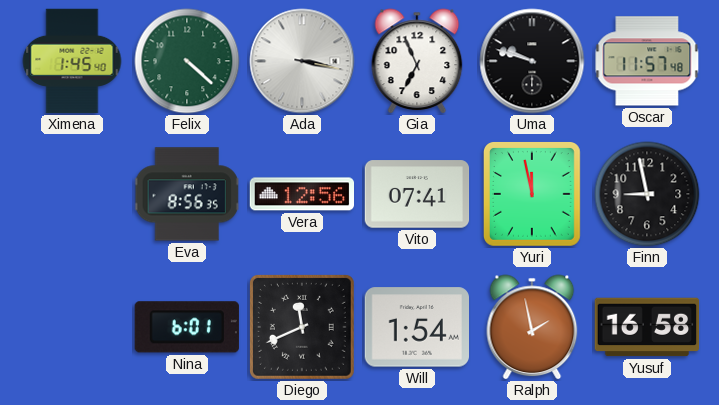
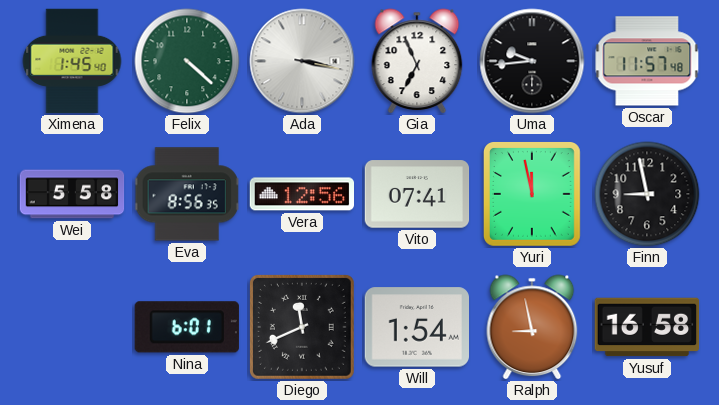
Uma: 9:48 -> 9:44 (532, 61)
Wei: none -> 5:58 (72, 194)
Ralph: 1:58 -> 8:58 (532, 327)
